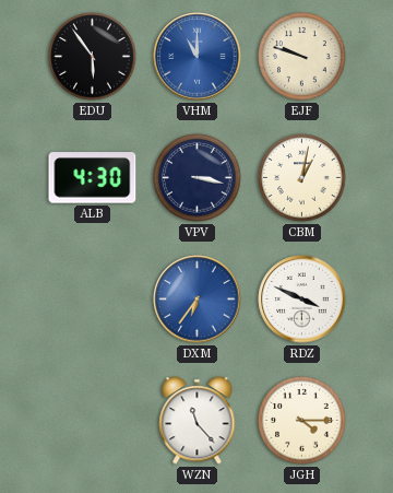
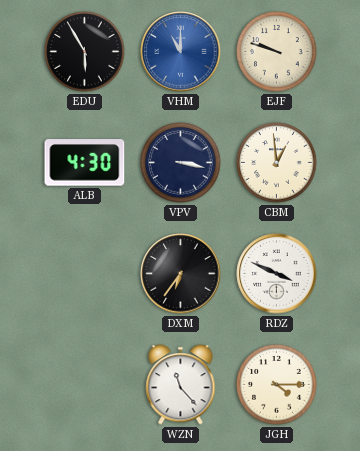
EDU: 5:54 -> 5:55 (85, 52)
CBM: 1:02 -> 12:59 (277, 163)
DXM dial: blue -> black (181, 274)
